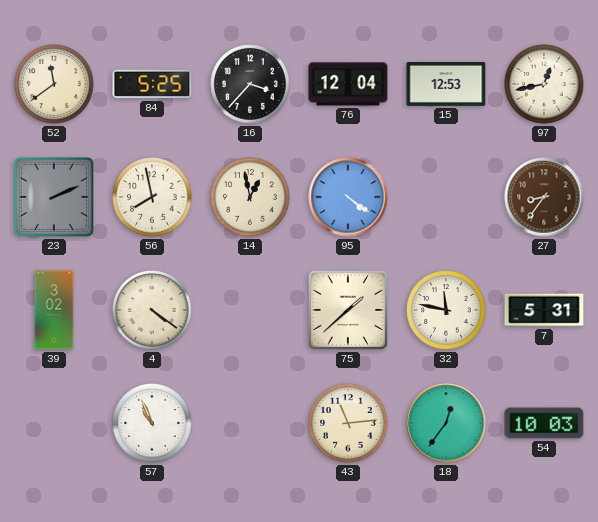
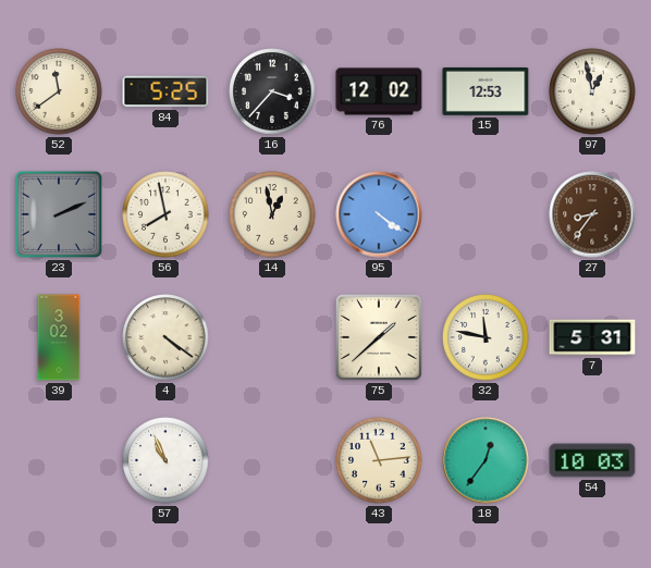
76: 12:04 -> 12:02 (379, 91)
97: 12:43 -> 12:58 (592, 91)
